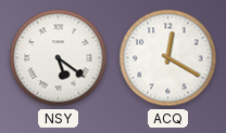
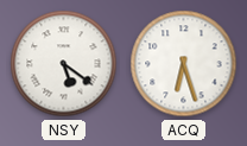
ACQ: 12:20 -> 6:27 (184, 64)
